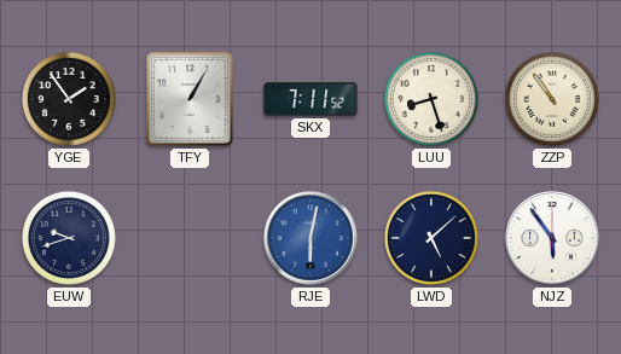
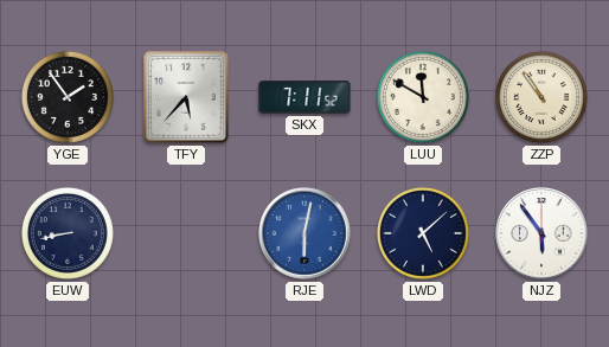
TFY: 1:05 -> 5:37 (186, 98)
LUU: 8:27 -> 11:50 (423, 97)
EUW: 9:42 -> 8:43 (68, 233)
